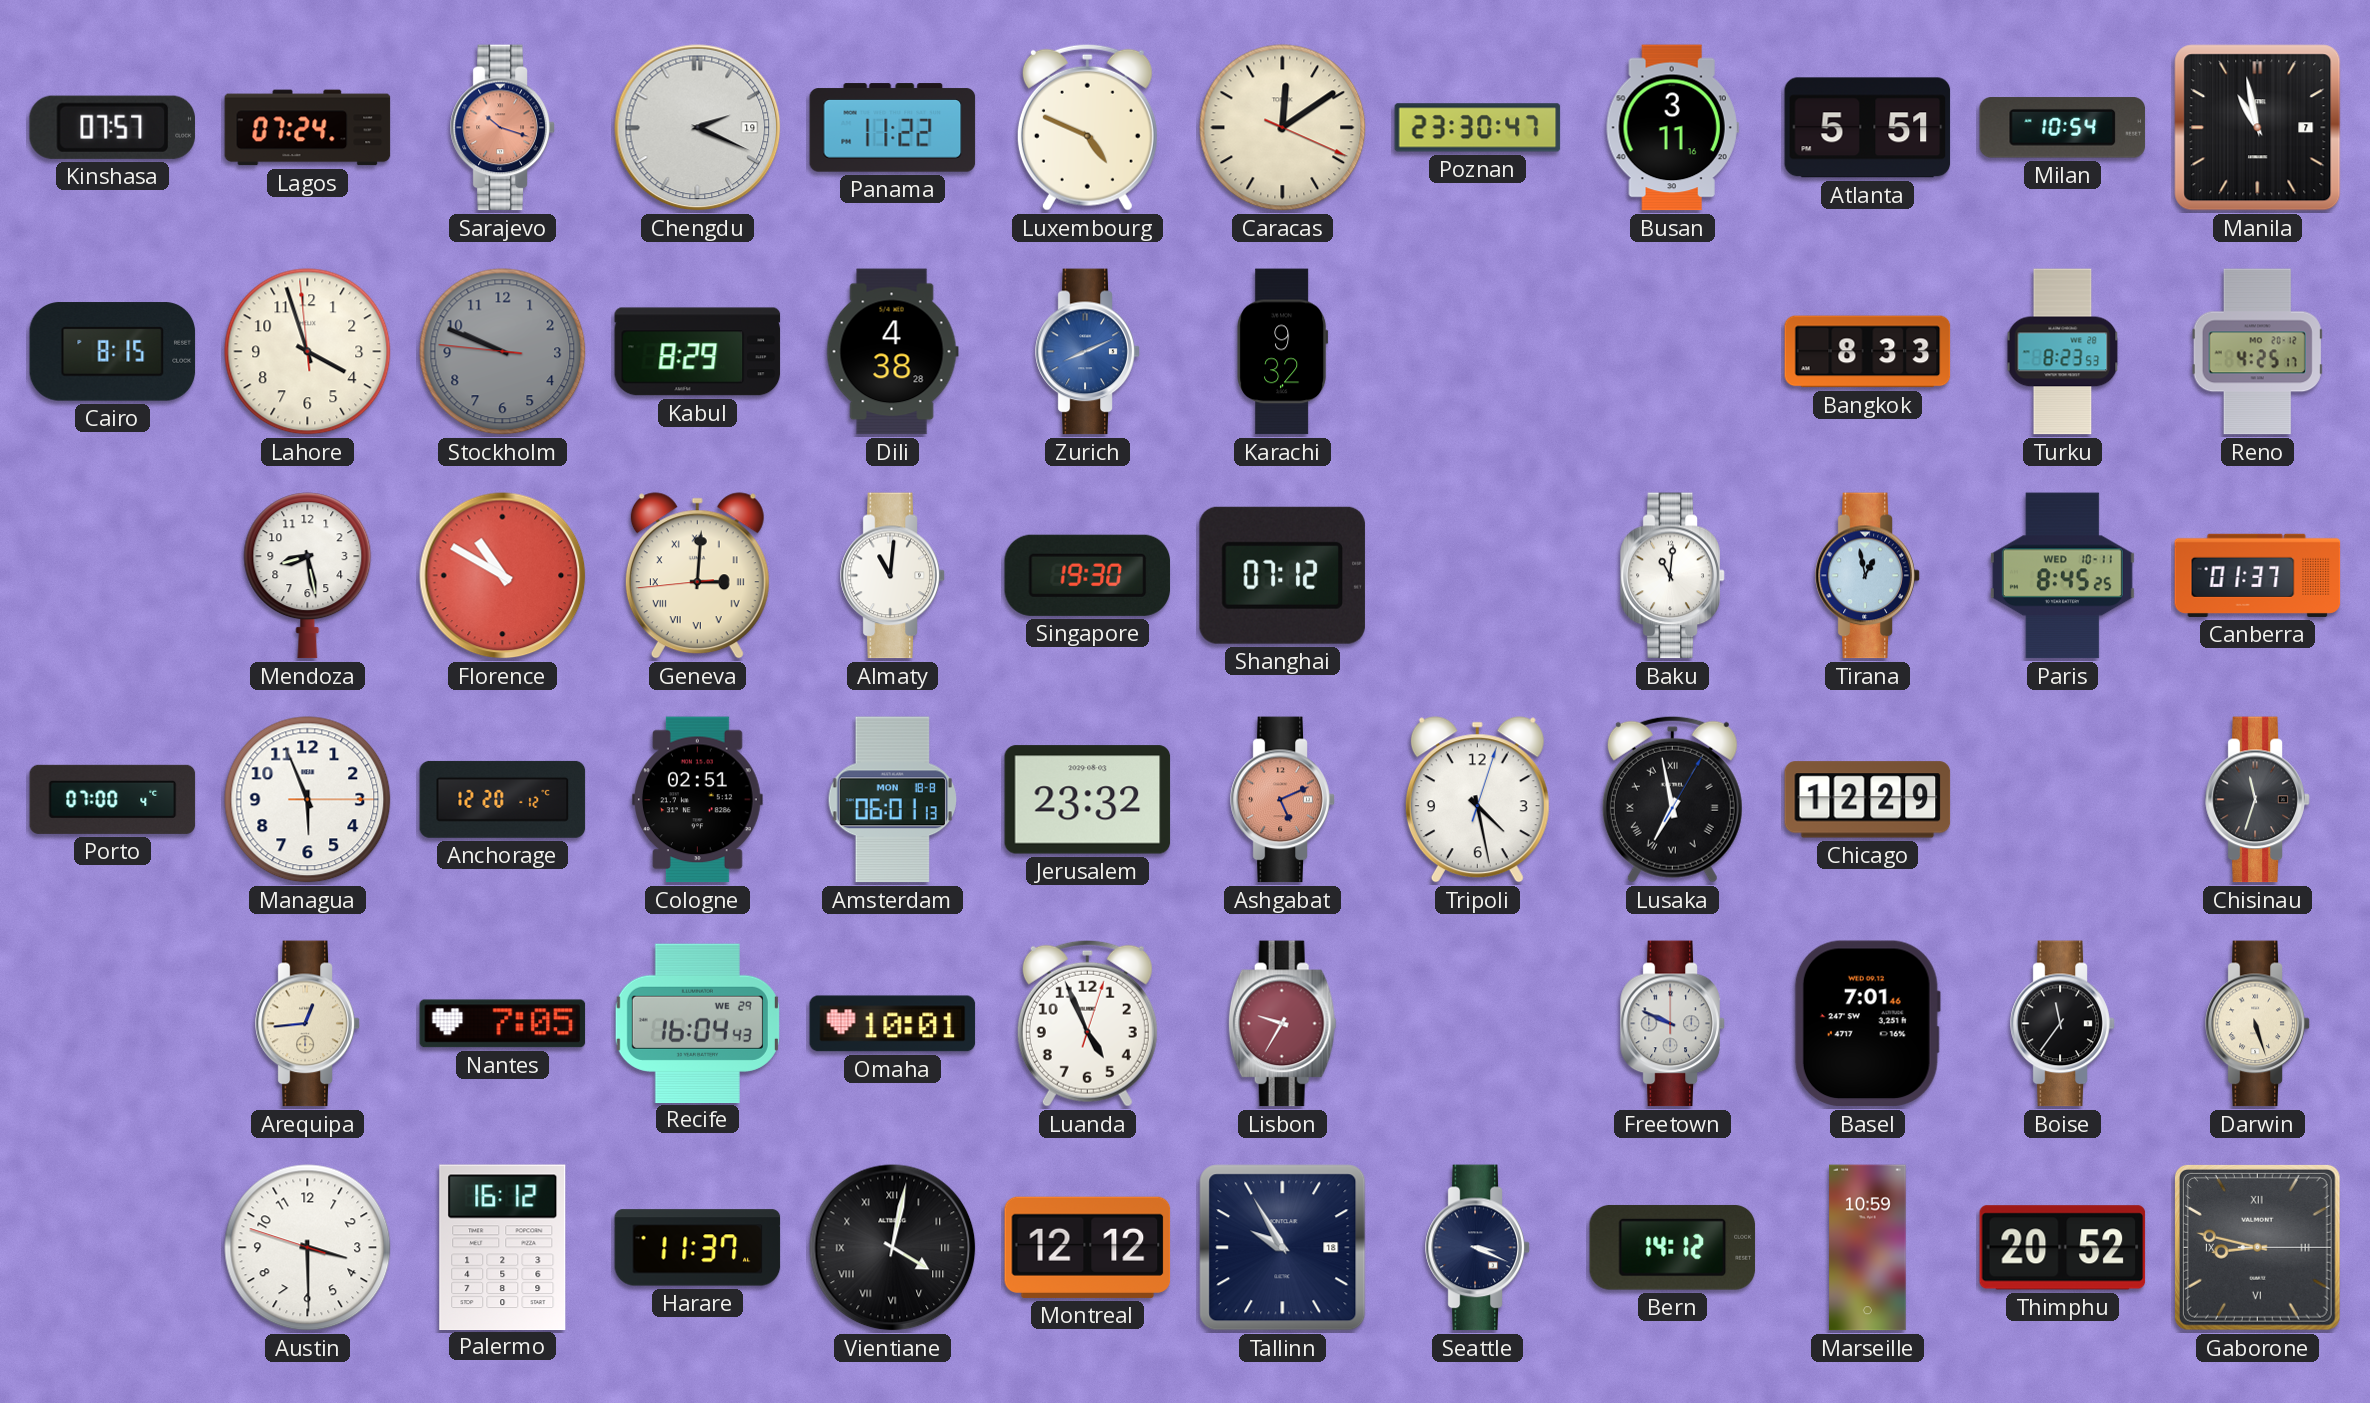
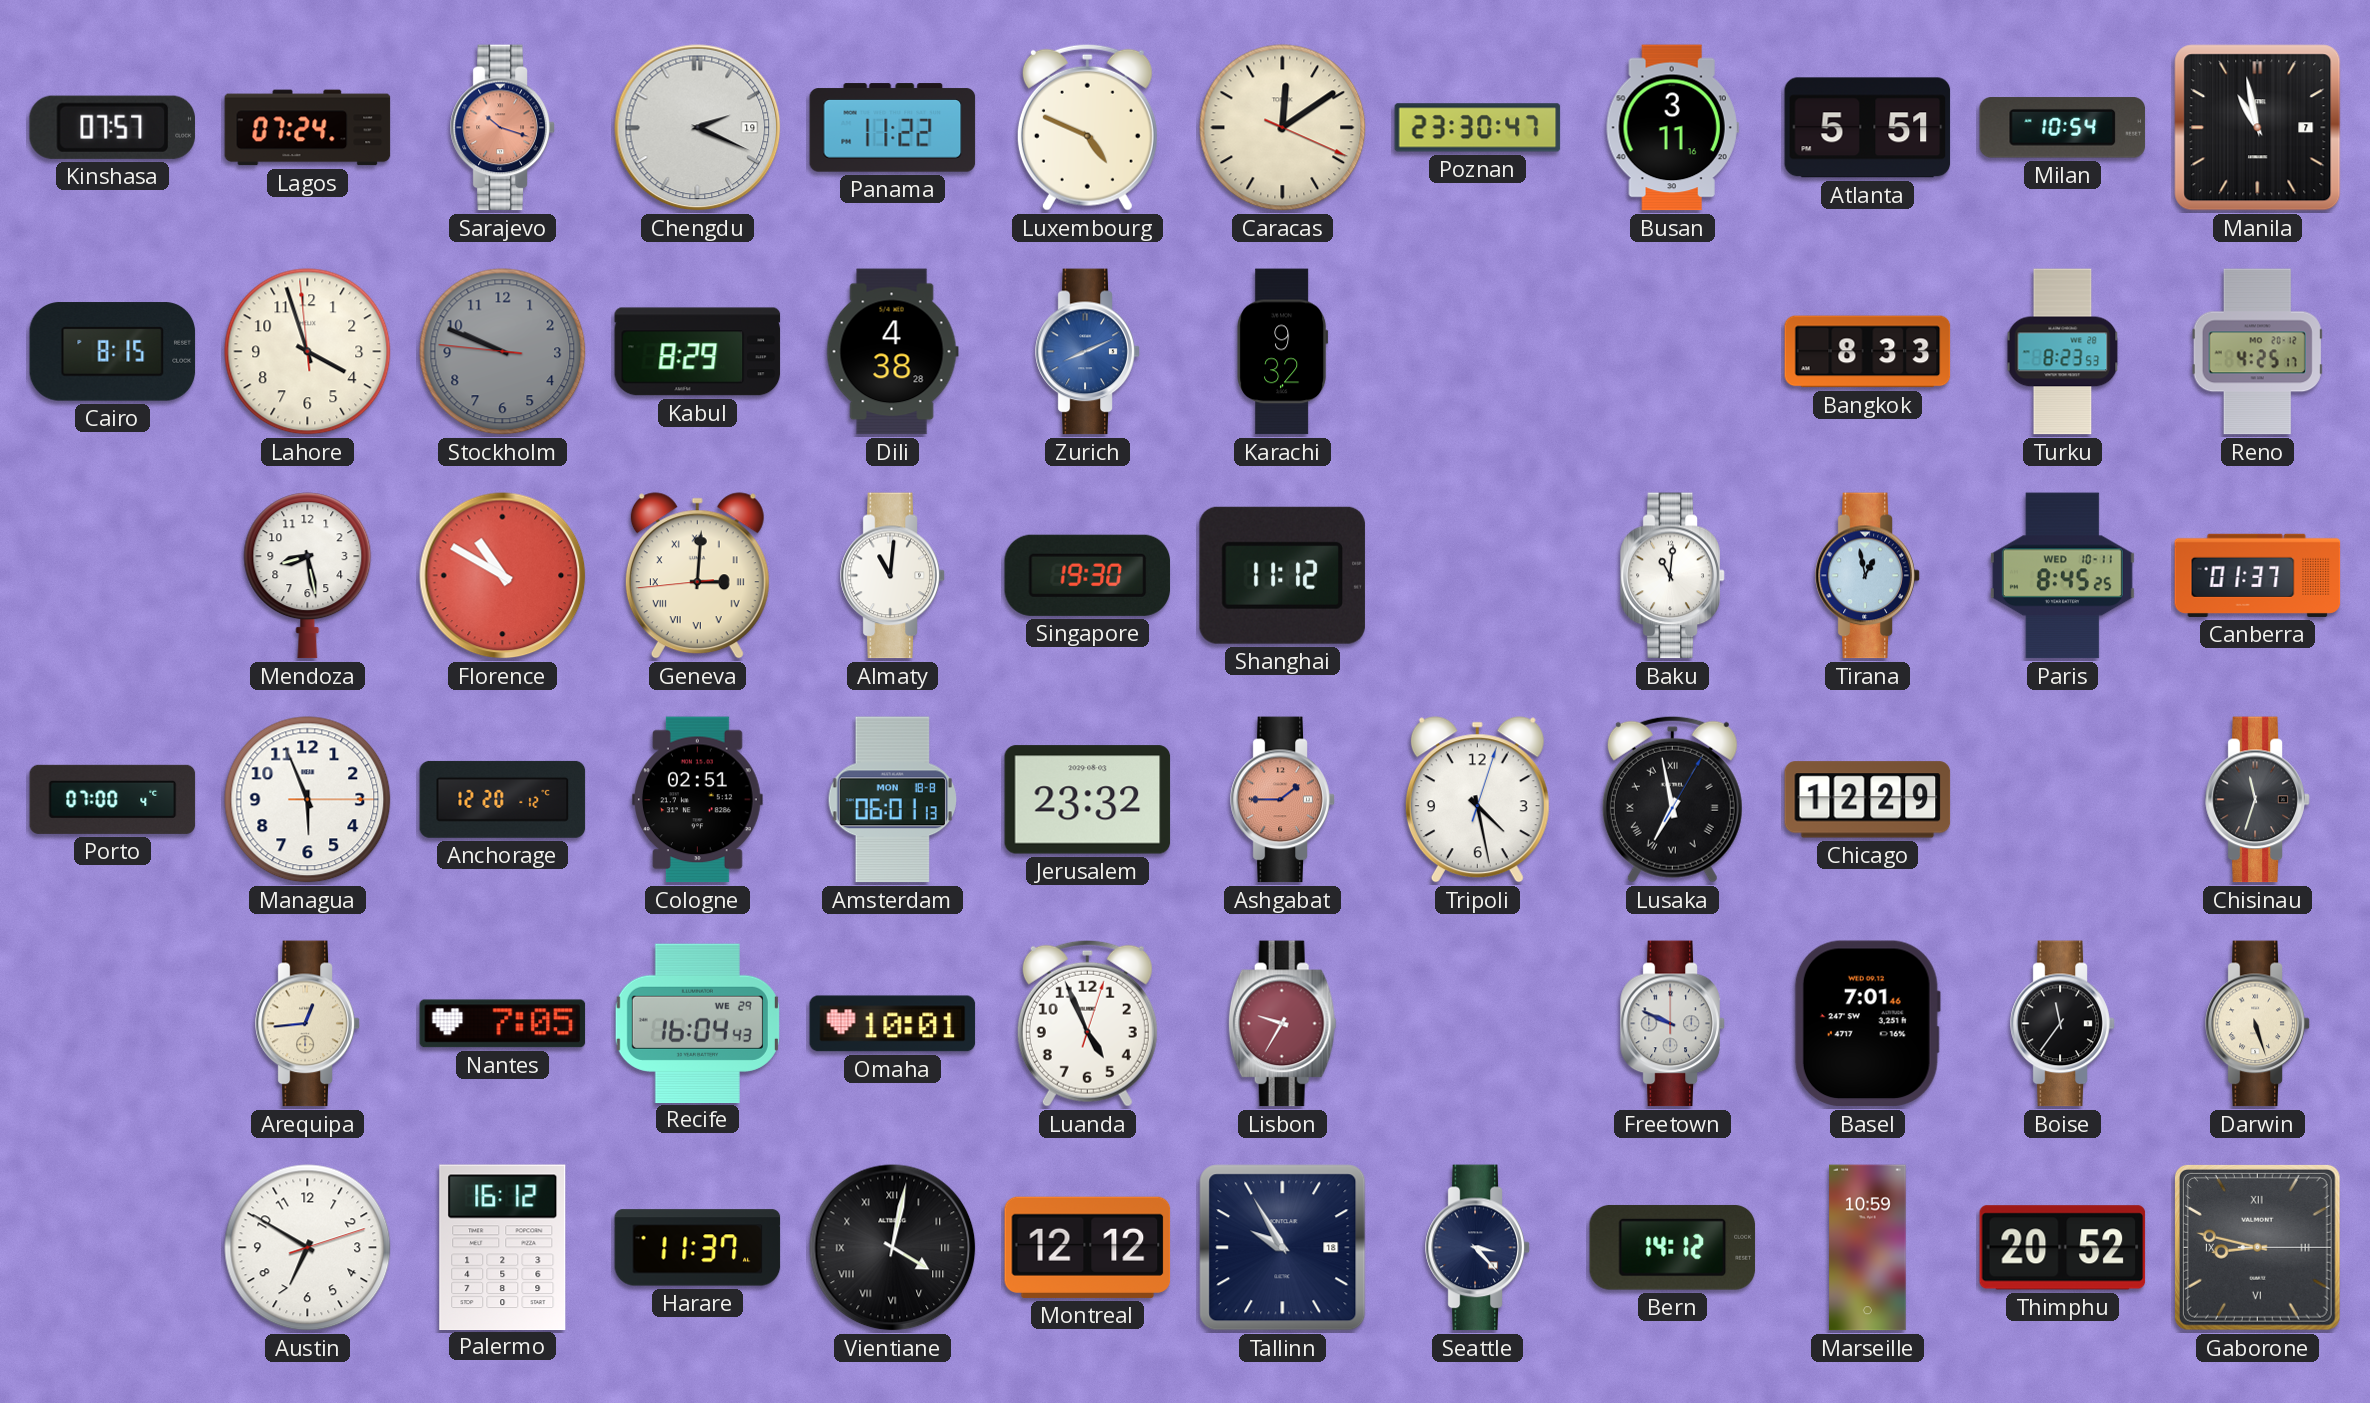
Shanghai: 07:12 -> 11:12 (1282, 575)
Ashgabat: 5:11 -> 1:45 (1283, 800)
Austin: 3:29 -> 6:50 (308, 1248)
Seattle: 3:19 -> 3:23 (1478, 1248)
